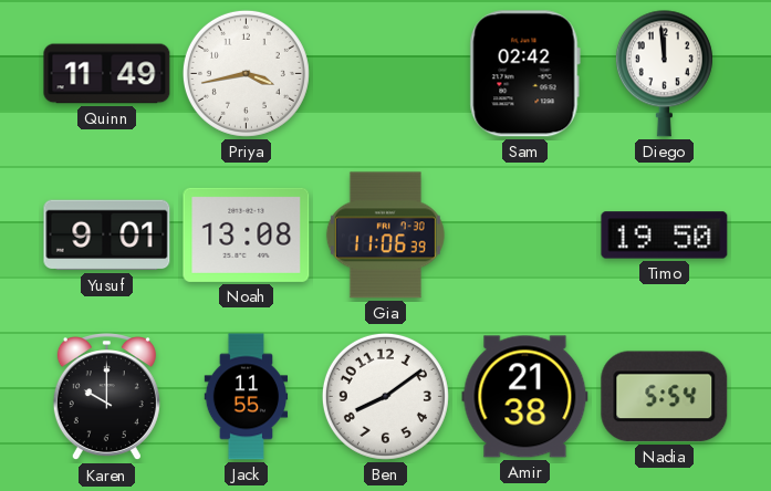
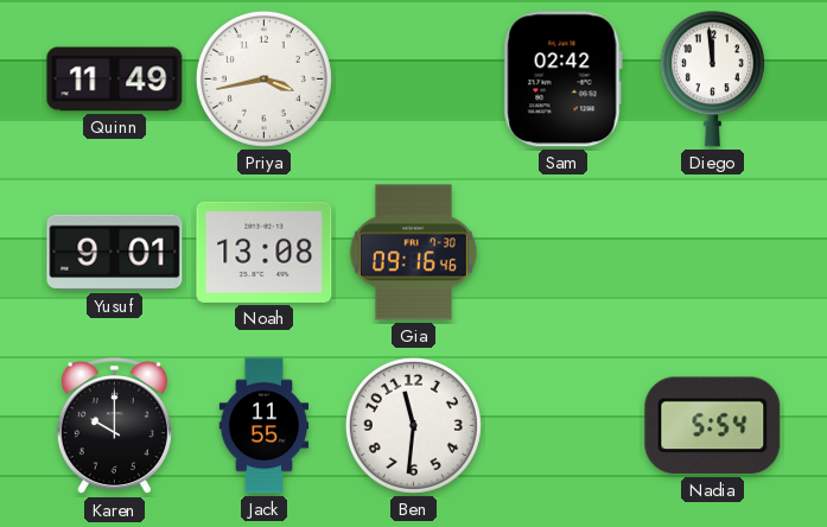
Gia: 11:06 -> 09:16 (413, 253)
Timo: 19:50 -> none (665, 236)
Ben: 8:09 -> 11:31 (413, 425)
Amir: 21:38 -> none (525, 397)
